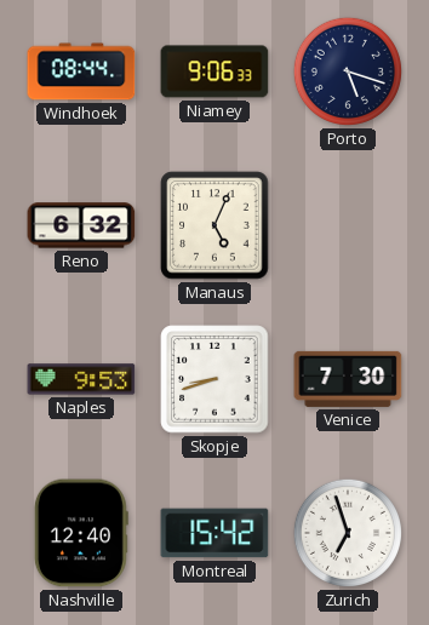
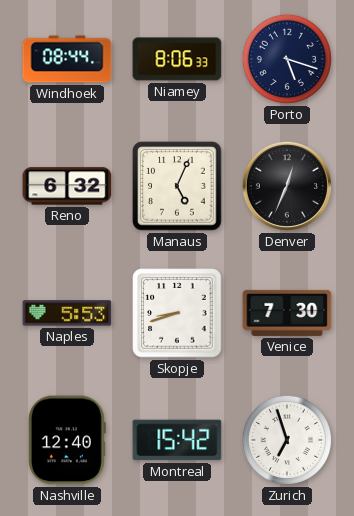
Niamey: 9:06 -> 8:06 (177, 59)
Denver: none -> 12:34 (287, 186)
Naples: 9:53 -> 5:53 (67, 313)
